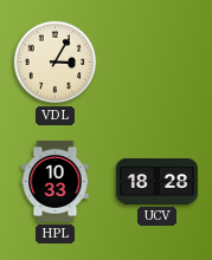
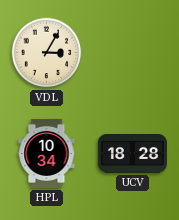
HPL: 10:33 -> 10:34 (47, 153)
